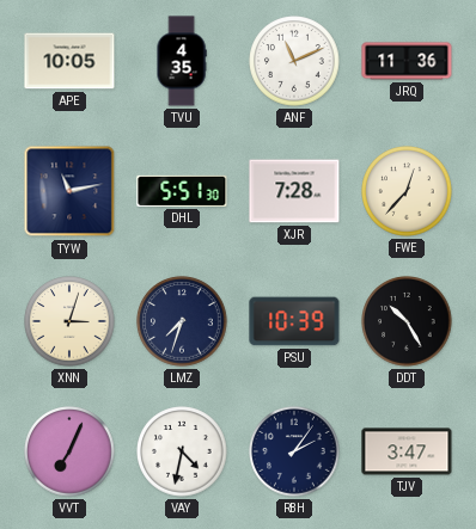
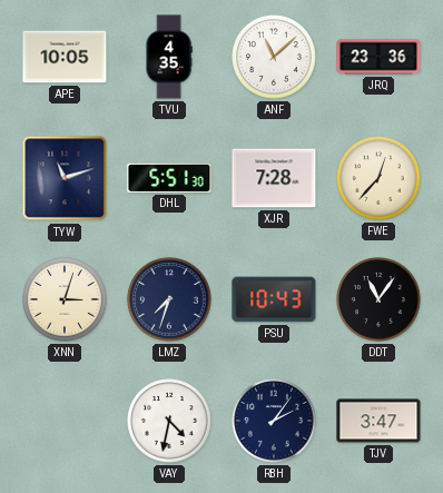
ANF: 11:11 -> 11:08 (274, 57)
JRQ: 11:36 -> 23:36 (378, 57)
TYW: 11:13 -> 11:12 (65, 178)
PSU: 10:39 -> 10:43 (274, 299)
DDT: 10:25 -> 11:06 (378, 299)
VVT: 7:04 -> none (69, 451)
